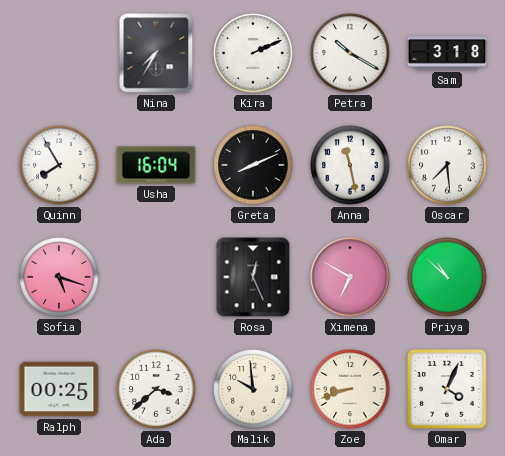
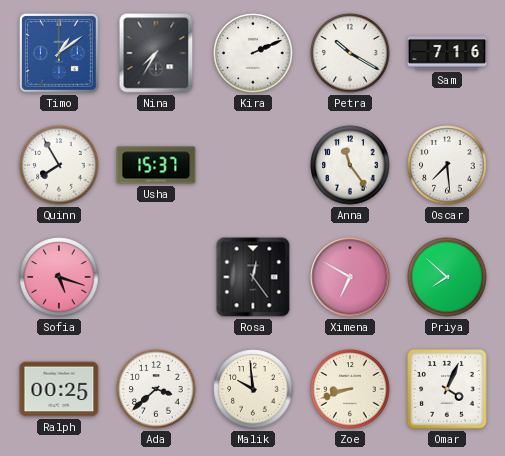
Timo: none -> 1:09 (59, 53)
Sam: 3:18 -> 7:16 (447, 53)
Usha: 16:04 -> 15:37 (156, 165)
Greta: 8:11 -> none (253, 165)
Anna: 11:28 -> 11:24 (350, 165)
Rosa: 12:26 -> 12:24 (253, 277)
Priya: 10:52 -> 7:52 (447, 277)
